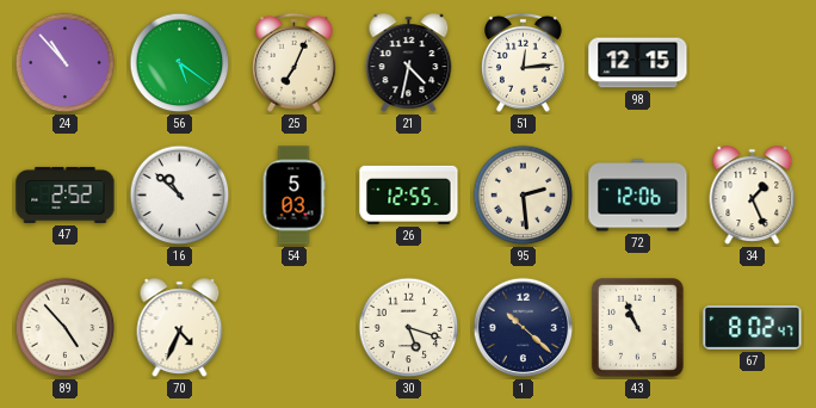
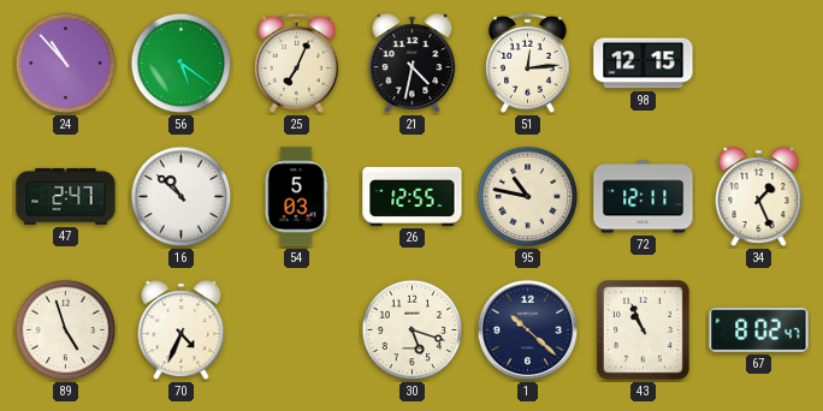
47: 2:52 -> 2:47 (66, 196)
95: 2:29 -> 10:47 (528, 197)
72: 12:06 -> 12:11 (644, 197)
89: 4:53 -> 4:57 (66, 330)
